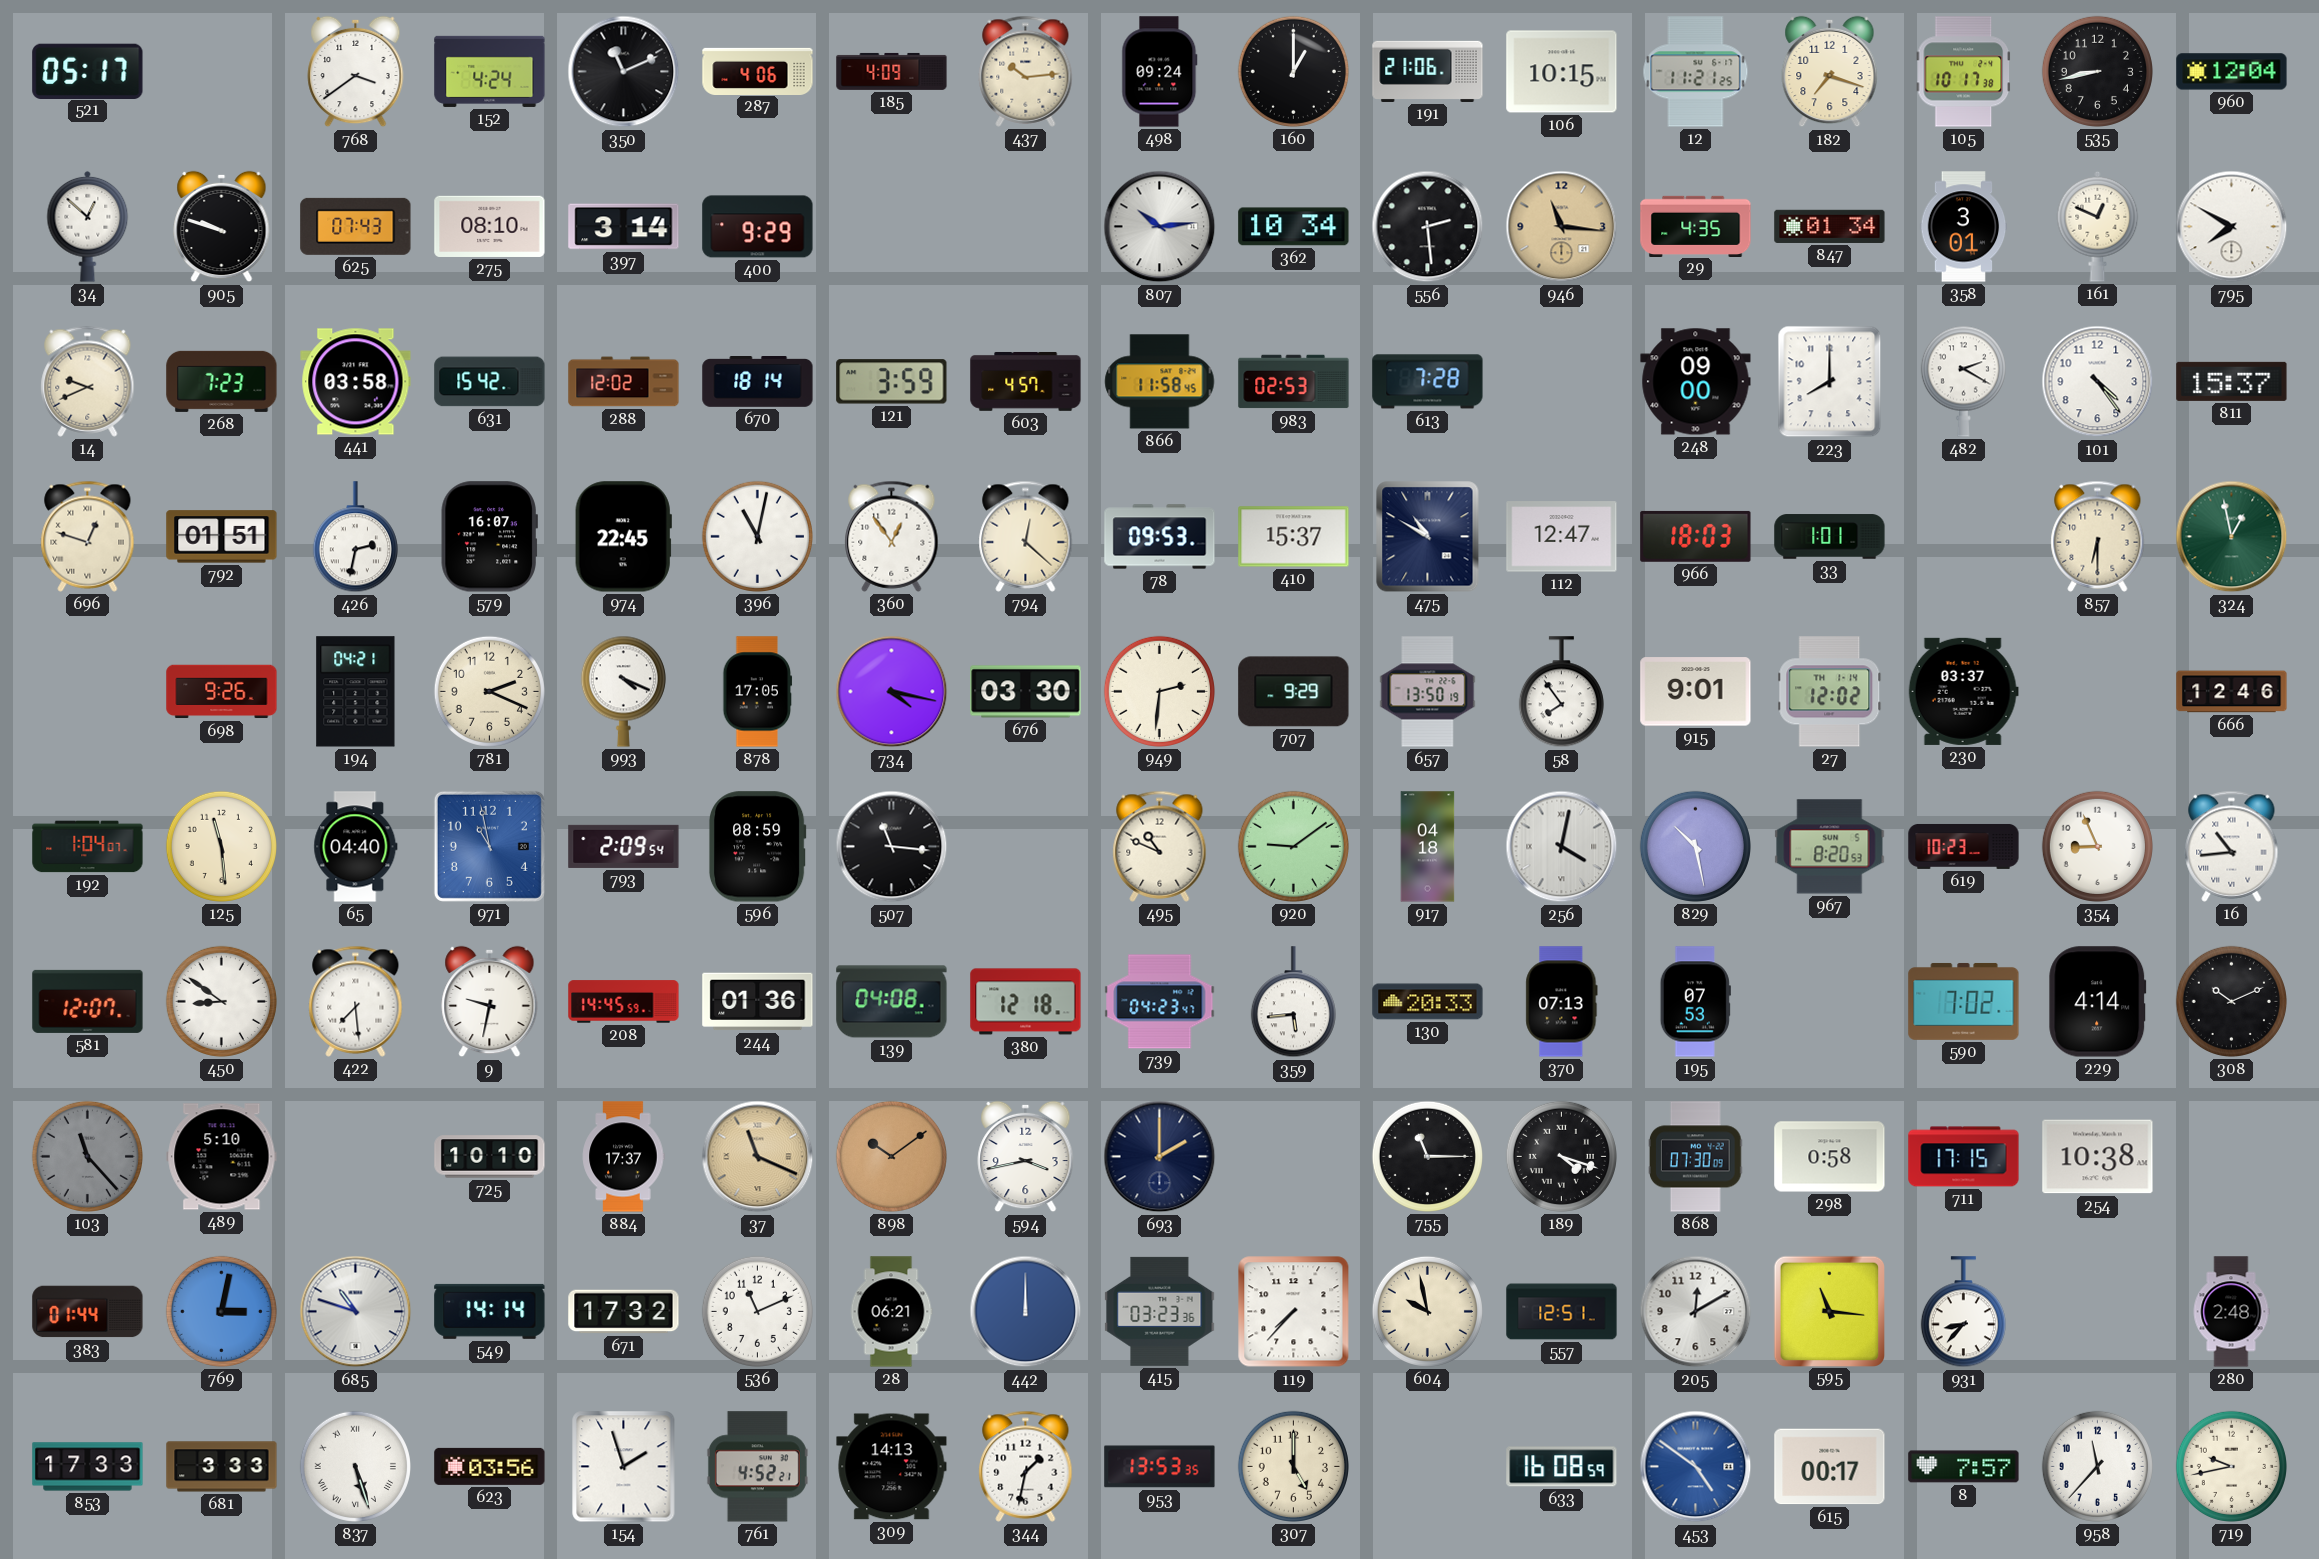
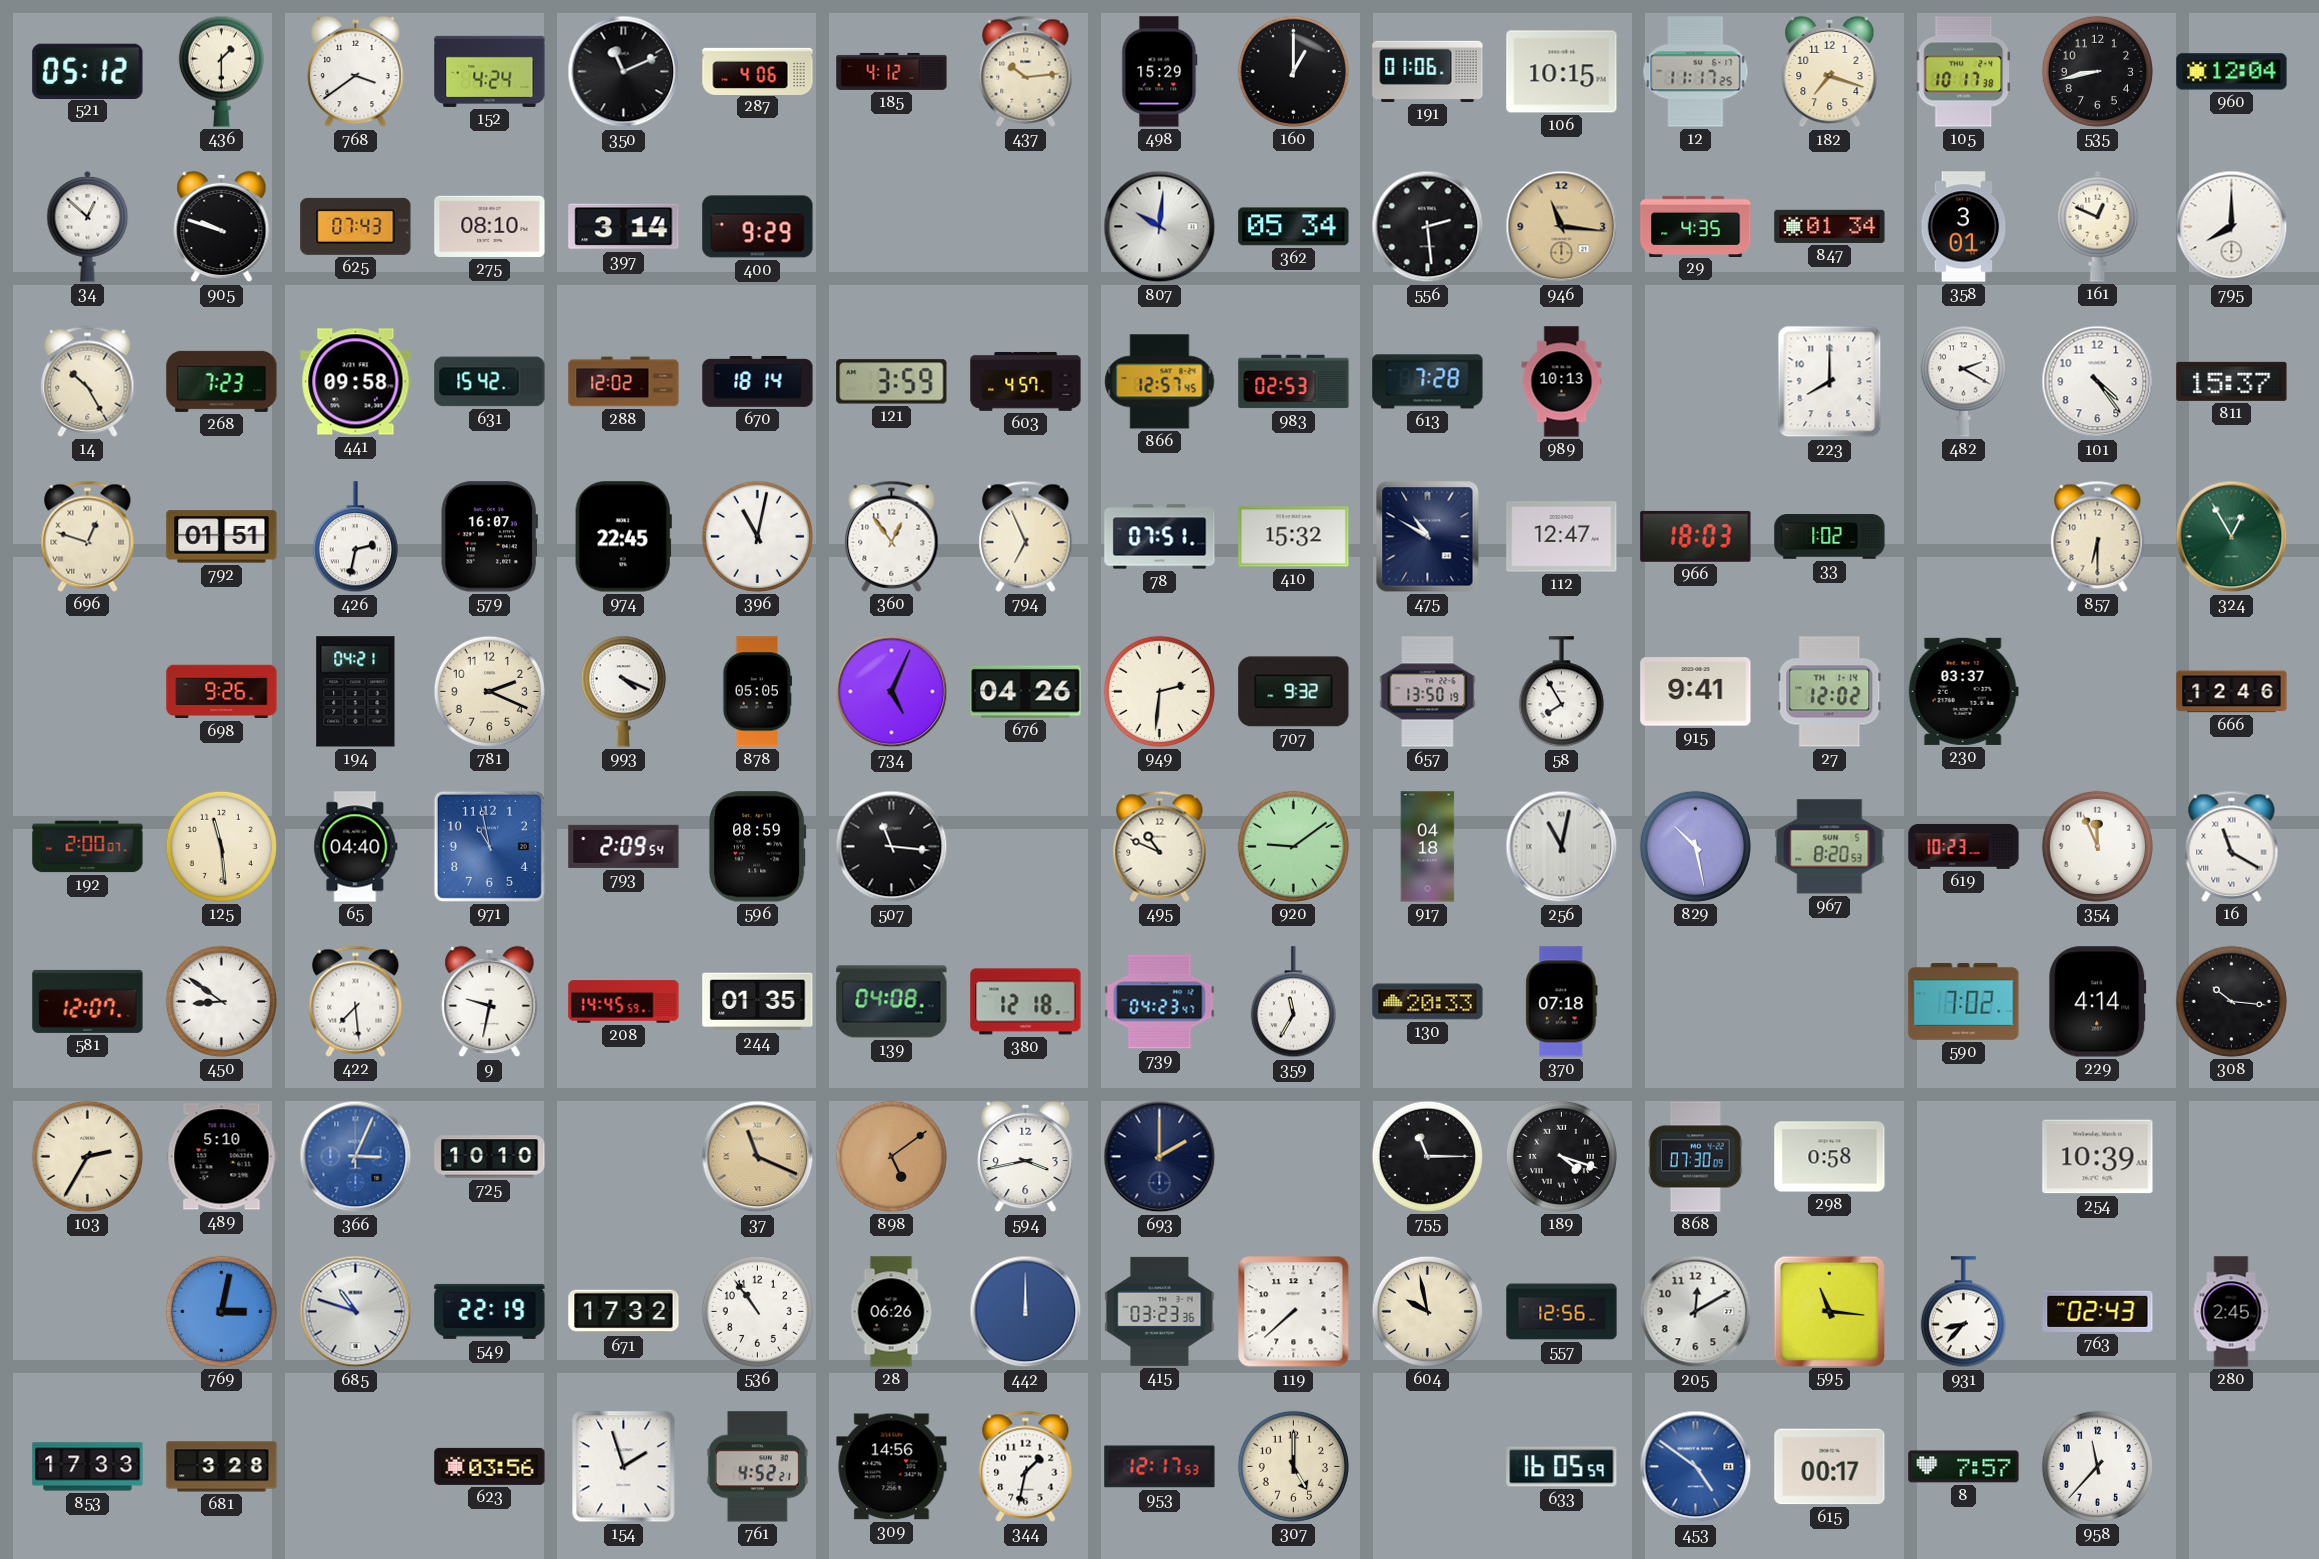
521: 05:17 -> 05:12 (88, 71)
436: none -> 1:30 (221, 71)
185: 4:09 -> 4:12 (892, 71)
498: 09:24 -> 15:29 (1160, 72)
191: 21:06 -> 01:06 (1428, 71)
12: 11:21 -> 11:17 (1696, 72)
807: 10:14 -> 10:01 (1160, 227)
362: 10:34 -> 05:34 (1294, 227)
795: 7:50 -> 8:00 (2232, 227)
14: 9:41 -> 10:25 (88, 381)
441: 03:58 -> 09:58 (356, 382)
866: 11:58 -> 12:57 (1160, 382)
989: none -> 10:13 (1562, 382)
248: 09:00 -> none (1696, 382)
794: 12:22 -> 6:56 (1026, 536)
78: 09:53 -> 07:51 (1160, 537)
410: 15:37 -> 15:32 (1294, 537)
33: 1:01 -> 1:02 (1830, 537)
324: 12:58 -> 12:55 (2232, 537)
878: 17:05 -> 05:05 (758, 692)
734: 4:17 -> 5:04 (892, 692)
676: 03:30 -> 04:26 (1026, 692)
707: 9:29 -> 9:32 (1294, 692)
58: 7:54 -> 7:55 (1561, 692)
915: 9:01 -> 9:41 (1696, 692)
192: 1:04 -> 2:00 (88, 847)
256: 4:02 -> 11:02 (1562, 847)
354: 8:56 -> 11:56 (2097, 846)
16: 10:44 -> 11:20 (2232, 846)
244: 01:36 -> 01:35 (758, 1002)
359: 5:44 -> 11:35 (1293, 1002)
370: 07:13 -> 07:18 (1562, 1002)
195: 07:53 -> none (1695, 1002)
308: 10:11 -> 10:16 (2231, 1001)
103: 11:23 -> 2:35 (87, 1156)
103 dial: grey -> cream (87, 1156)
366: none -> 3:04 (356, 1157)
884: 17:37 -> none (623, 1157)
898: 10:09 -> 5:09 (891, 1156)
711: 17:15 -> none (1964, 1157)
254: 10:38 -> 10:39 (2098, 1157)
383: 01:44 -> none (88, 1312)
549: 14:14 -> 22:19 (490, 1311)
536: 11:11 -> 10:54 (757, 1311)
28: 06:21 -> 06:26 (891, 1312)
119: 7:37 -> 7:38 (1294, 1312)
557: 12:51 -> 12:56 (1562, 1312)
763: none -> 02:43 (2098, 1311)
280: 2:48 -> 2:45 (2231, 1312)
681: 3:33 -> 3:28 (222, 1467)
837: 5:27 -> none (355, 1466)
309: 14:13 -> 14:56 (892, 1467)
953: 13:53 -> 12:17 (1160, 1467)
633: 16:08 -> 16:05 (1562, 1467)
719: 9:43 -> none (2231, 1466)
